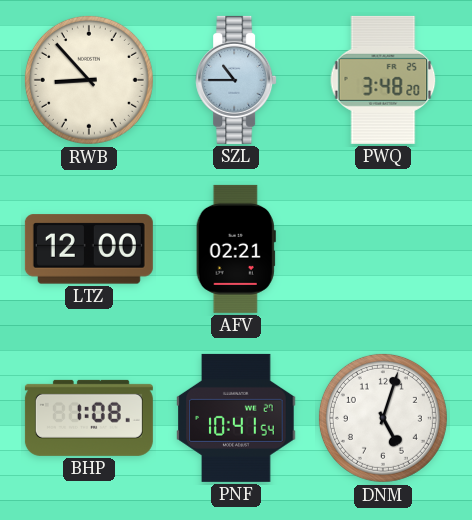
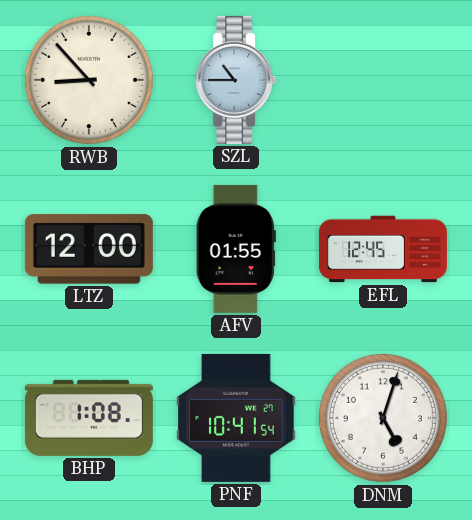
PWQ: 3:48 -> none (383, 80)
AFV: 02:21 -> 01:55 (236, 249)
EFL: none -> 12:45 (383, 249)
